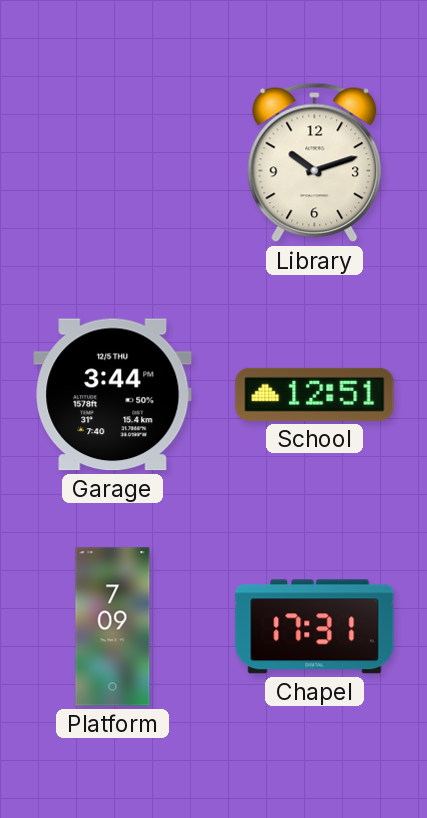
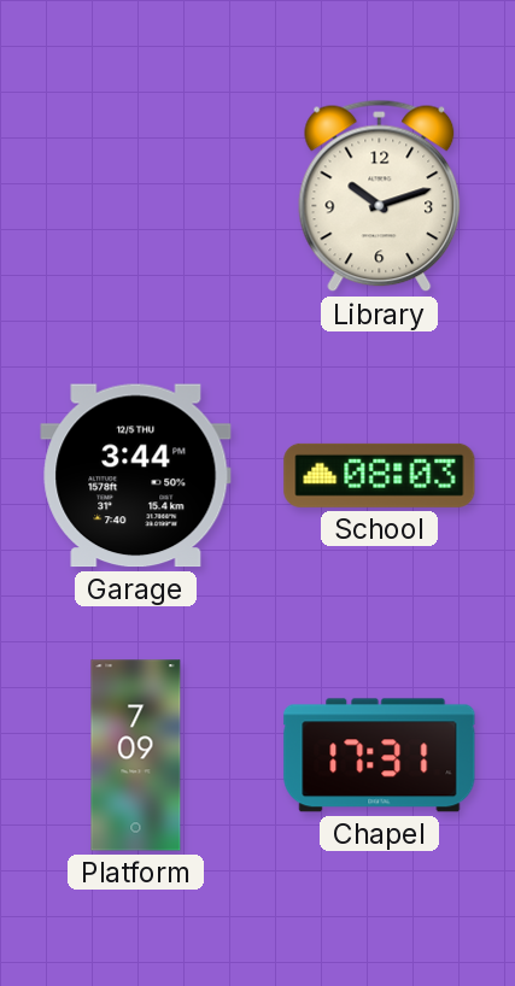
School: 12:51 -> 08:03 (380, 475)
